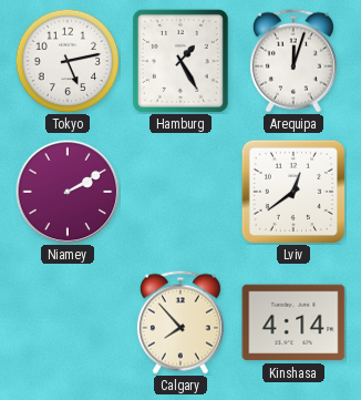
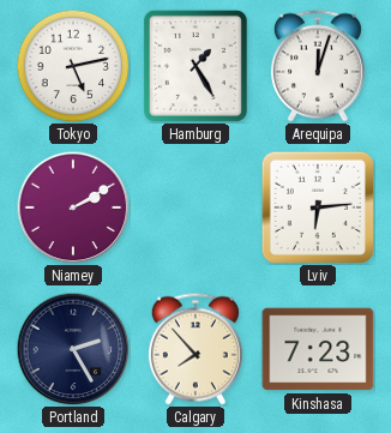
Lviv: 12:39 -> 6:14 (318, 208)
Portland: none -> 2:25 (73, 349)
Kinshasa: 4:14 -> 7:23 (318, 349)
